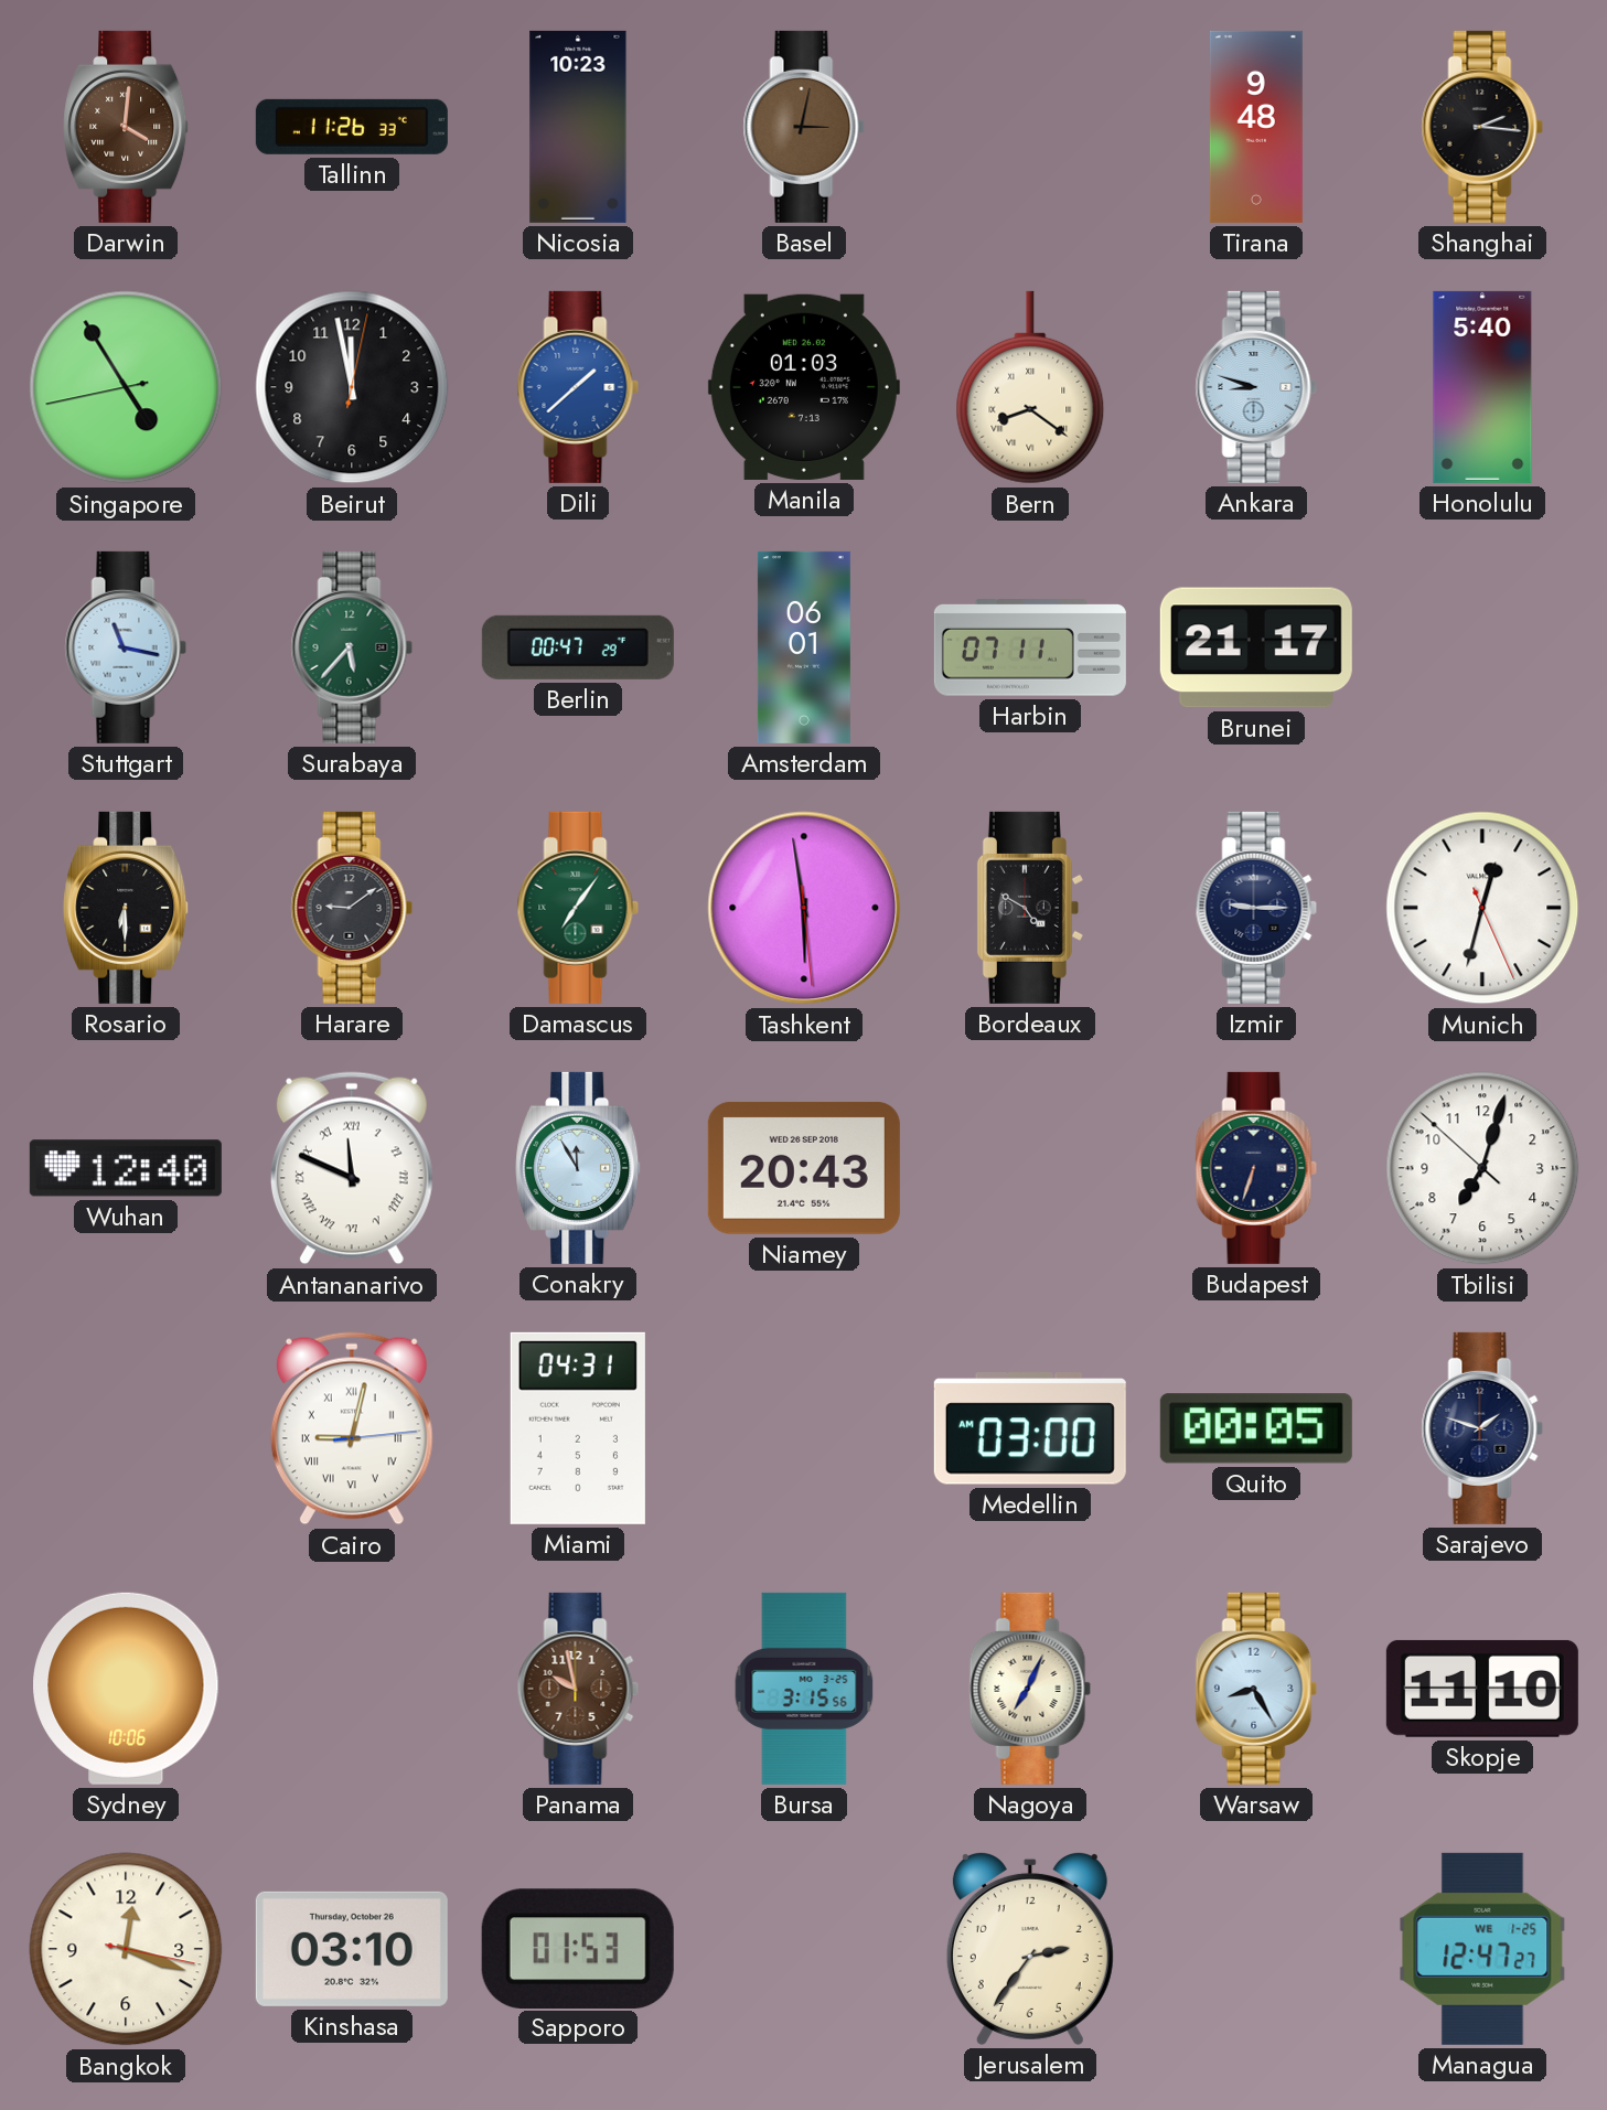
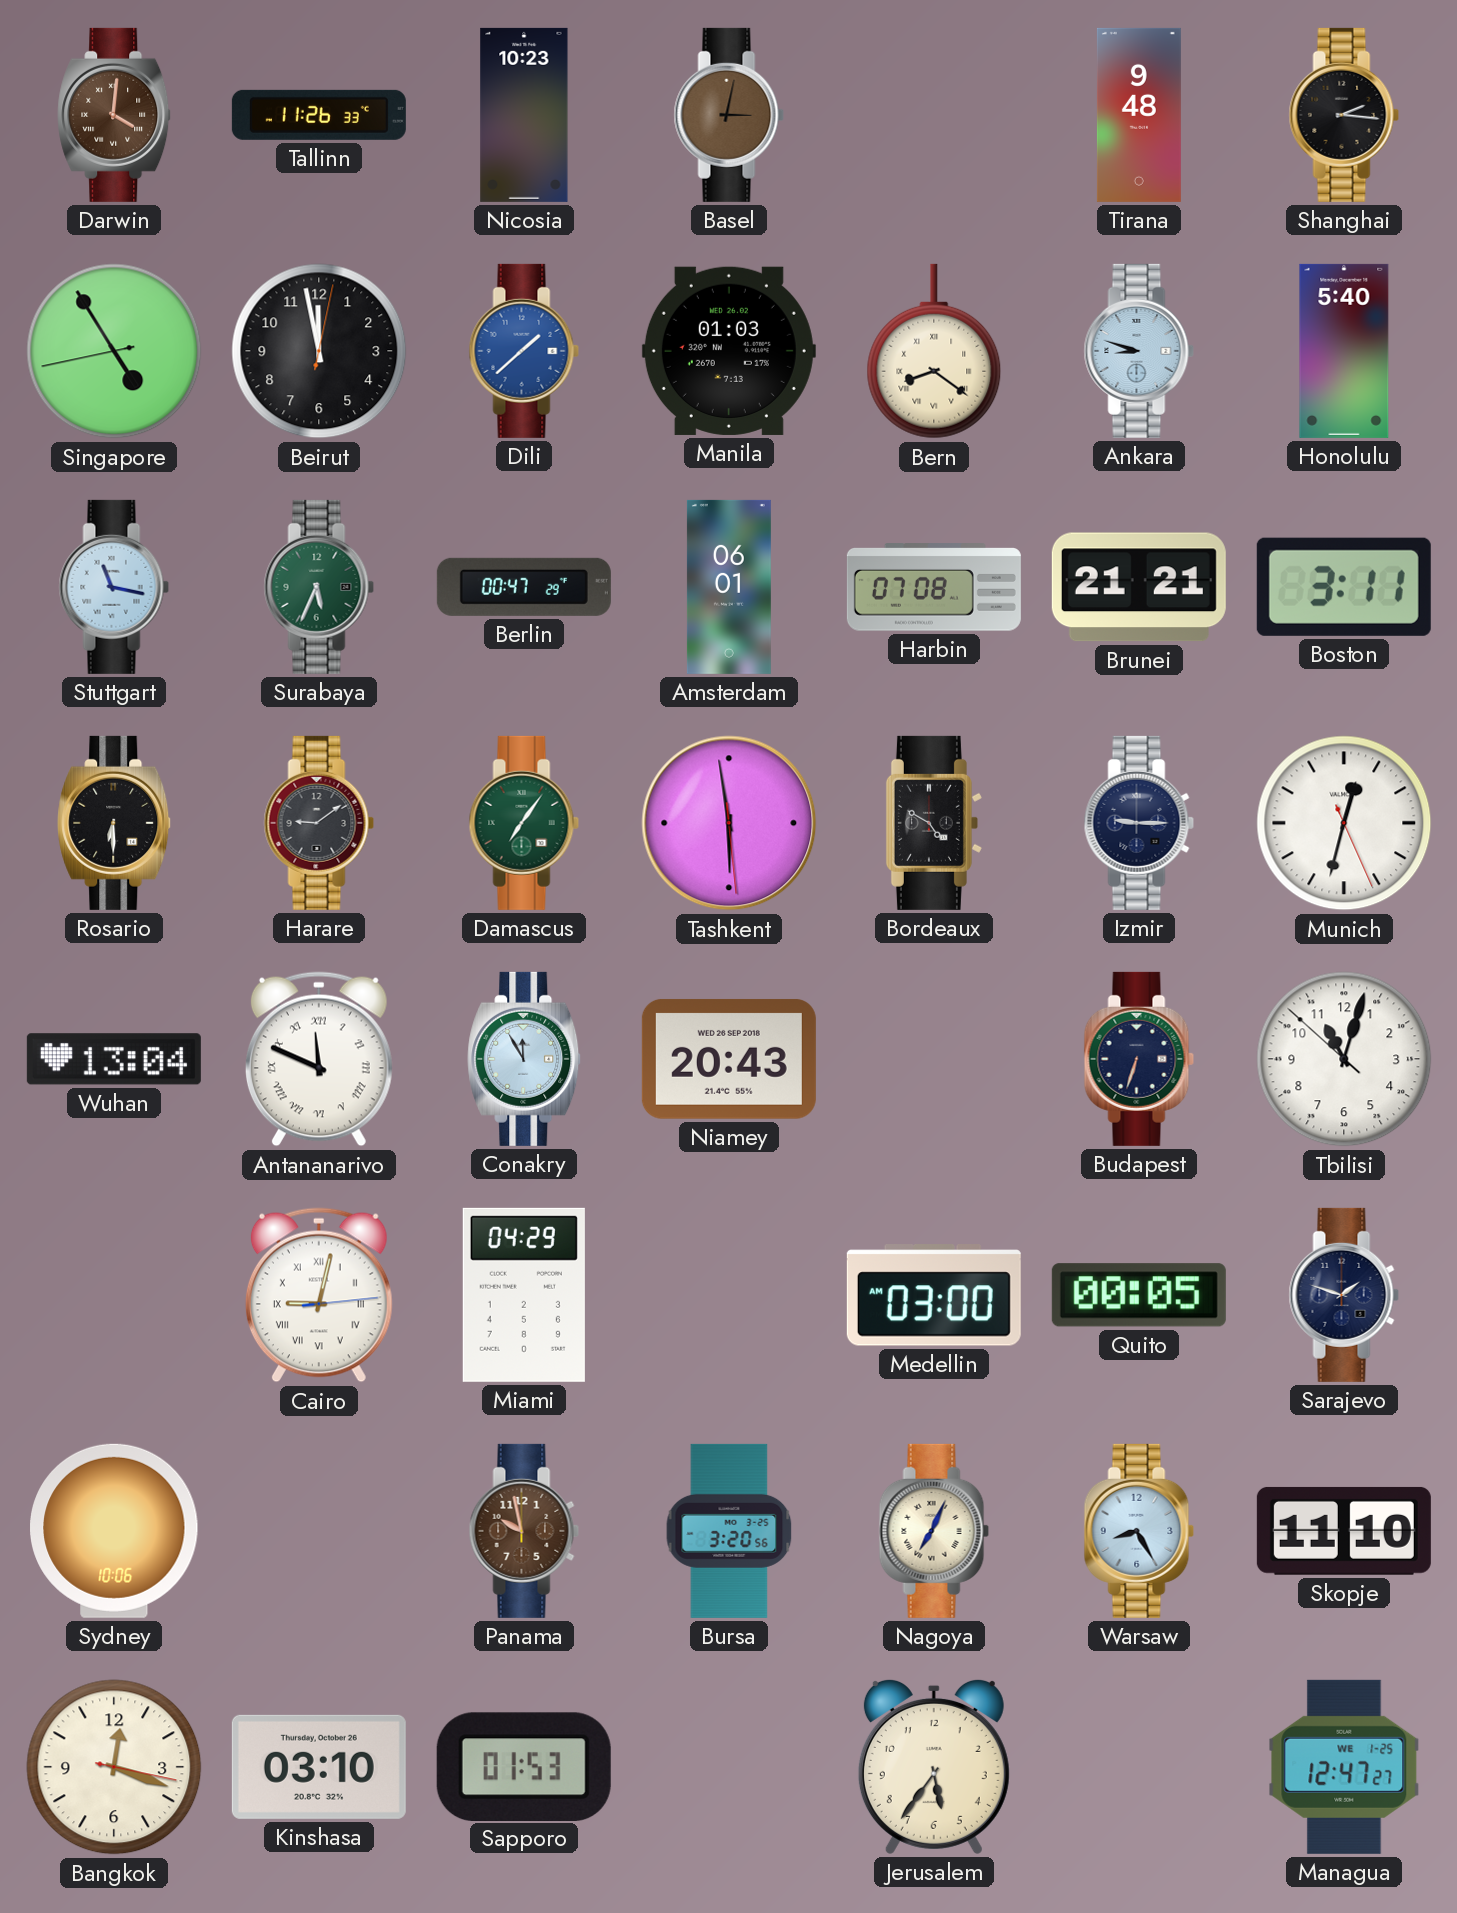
Surabaya: 5:37 -> 5:34 (319, 587)
Harbin: 07:11 -> 07:08 (934, 587)
Brunei: 21:17 -> 21:21 (1139, 587)
Boston: none -> 3:11 (1344, 587)
Wuhan: 12:40 -> 13:04 (114, 1059)
Tbilisi: 7:02 -> 11:02 (1344, 1059)
Miami: 04:31 -> 04:29 (524, 1295)
Bursa: 3:15 -> 3:20 (729, 1531)
Jerusalem: 2:36 -> 5:36 (934, 1766)
